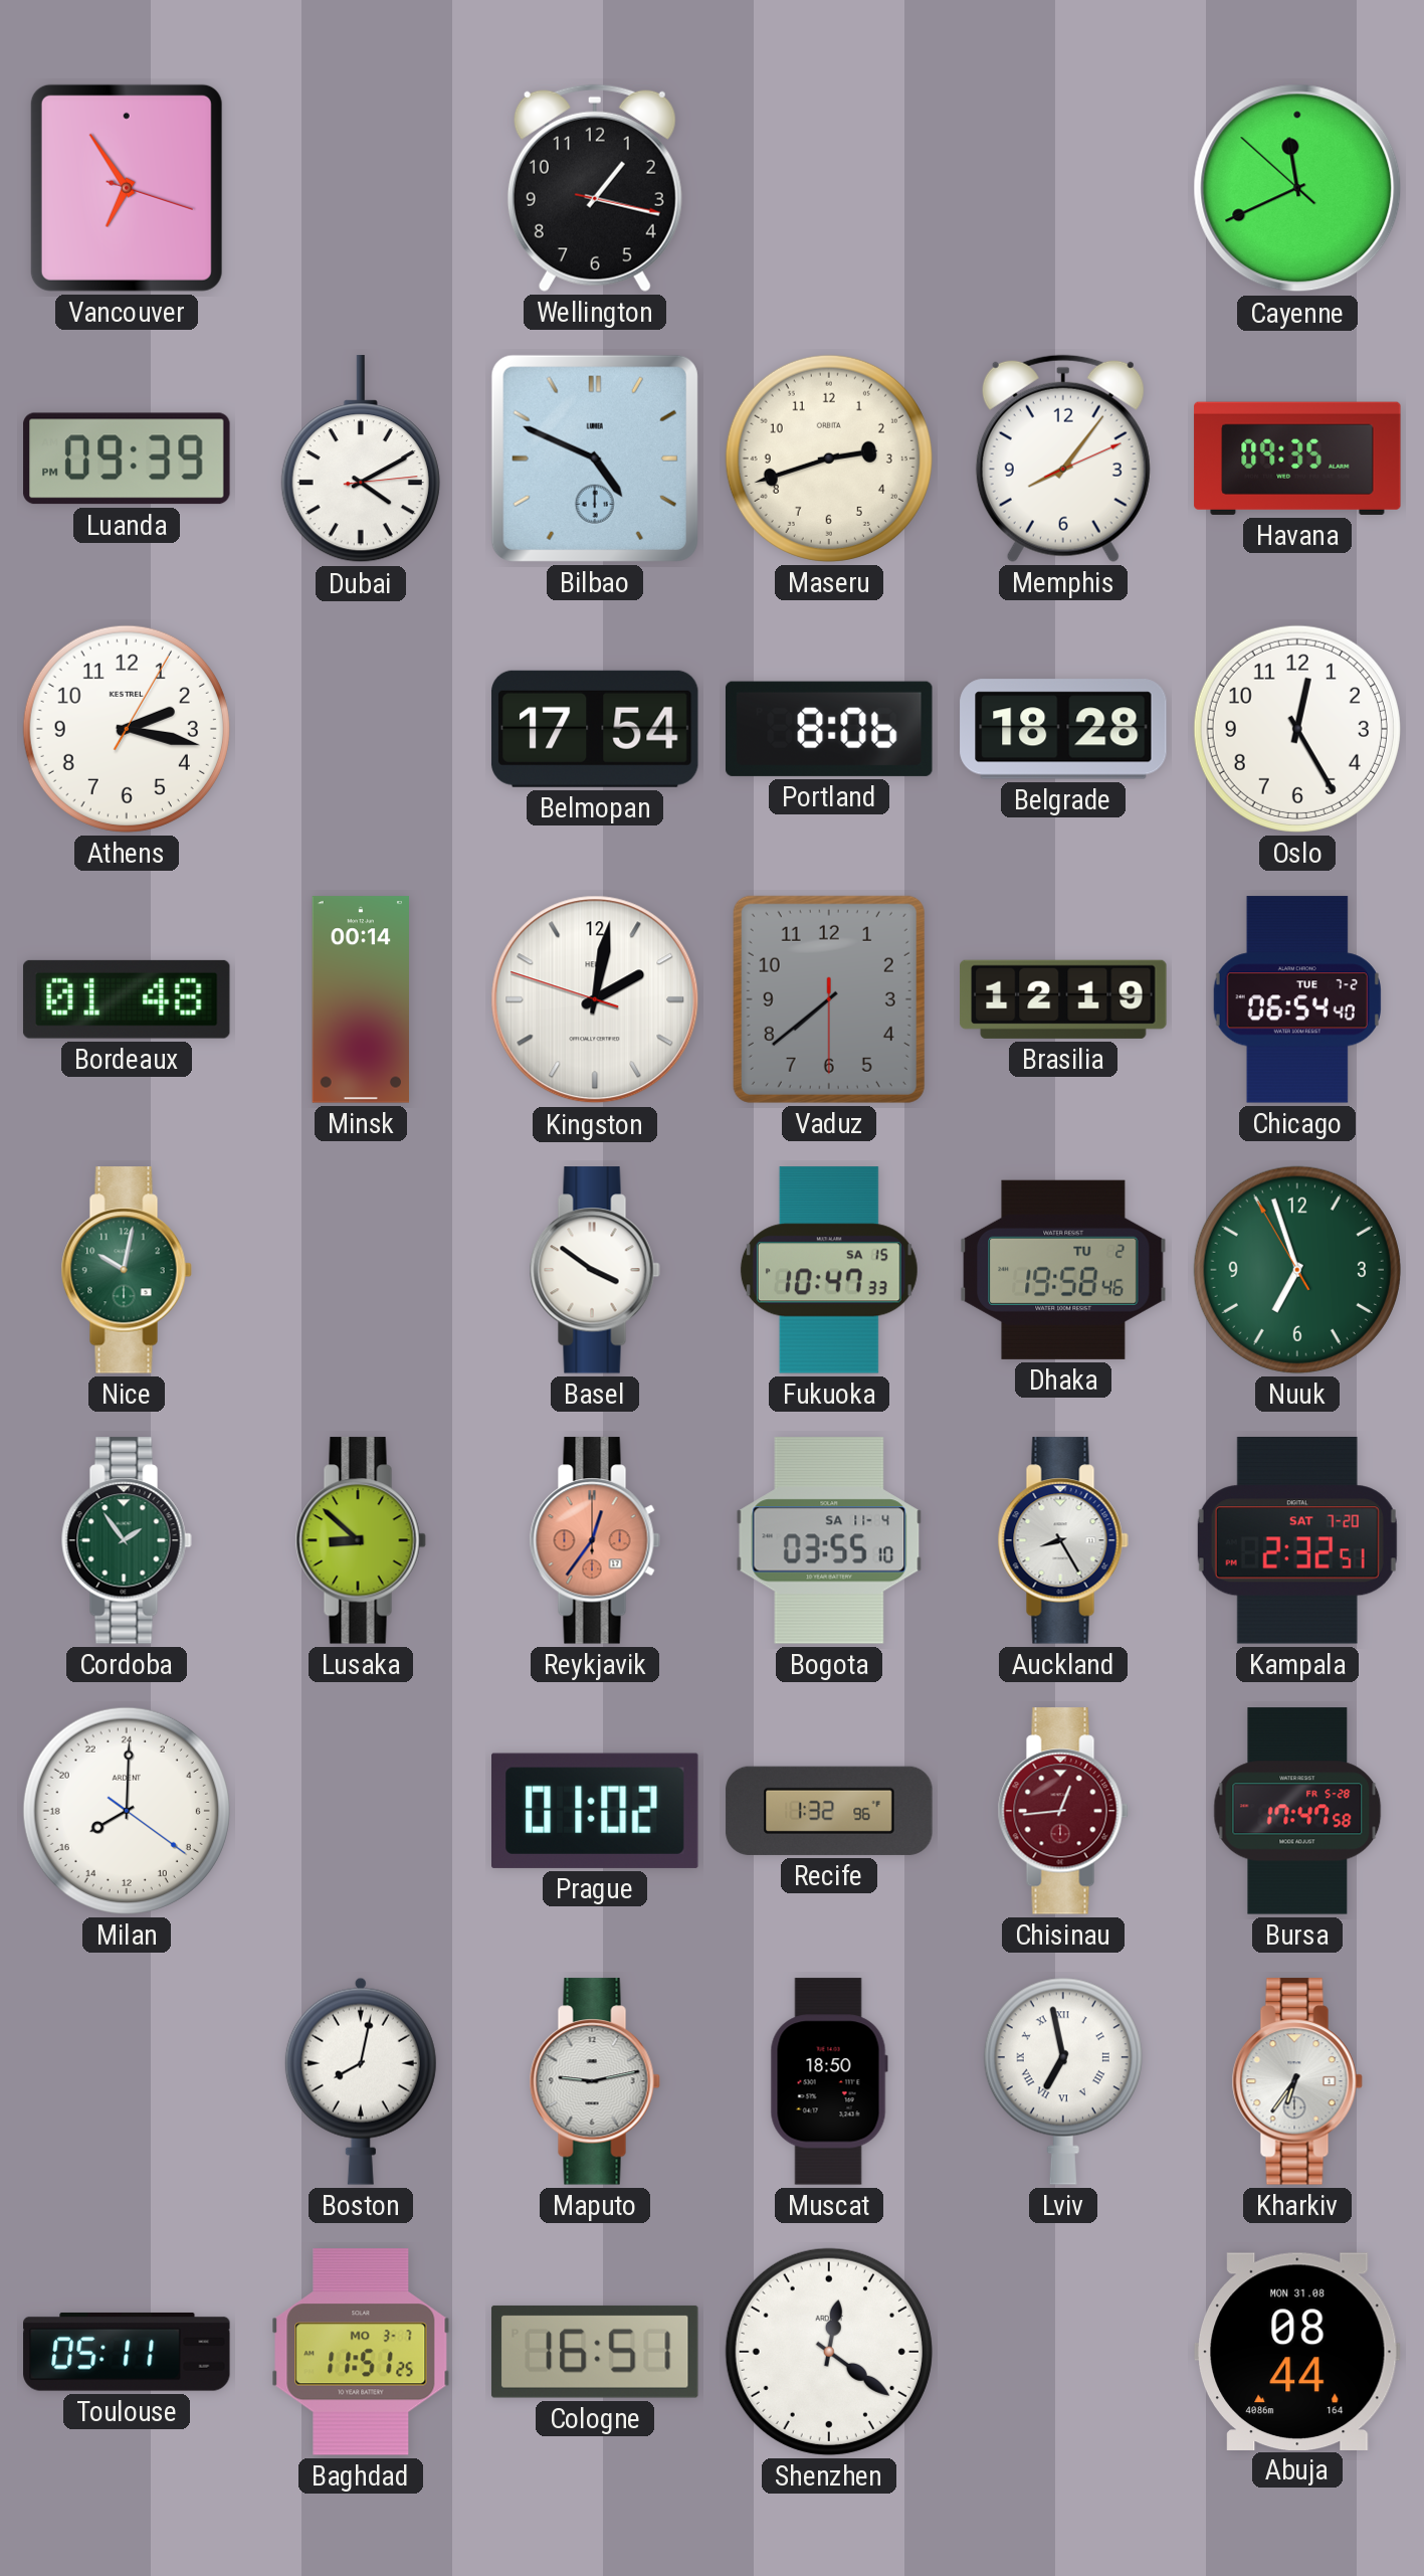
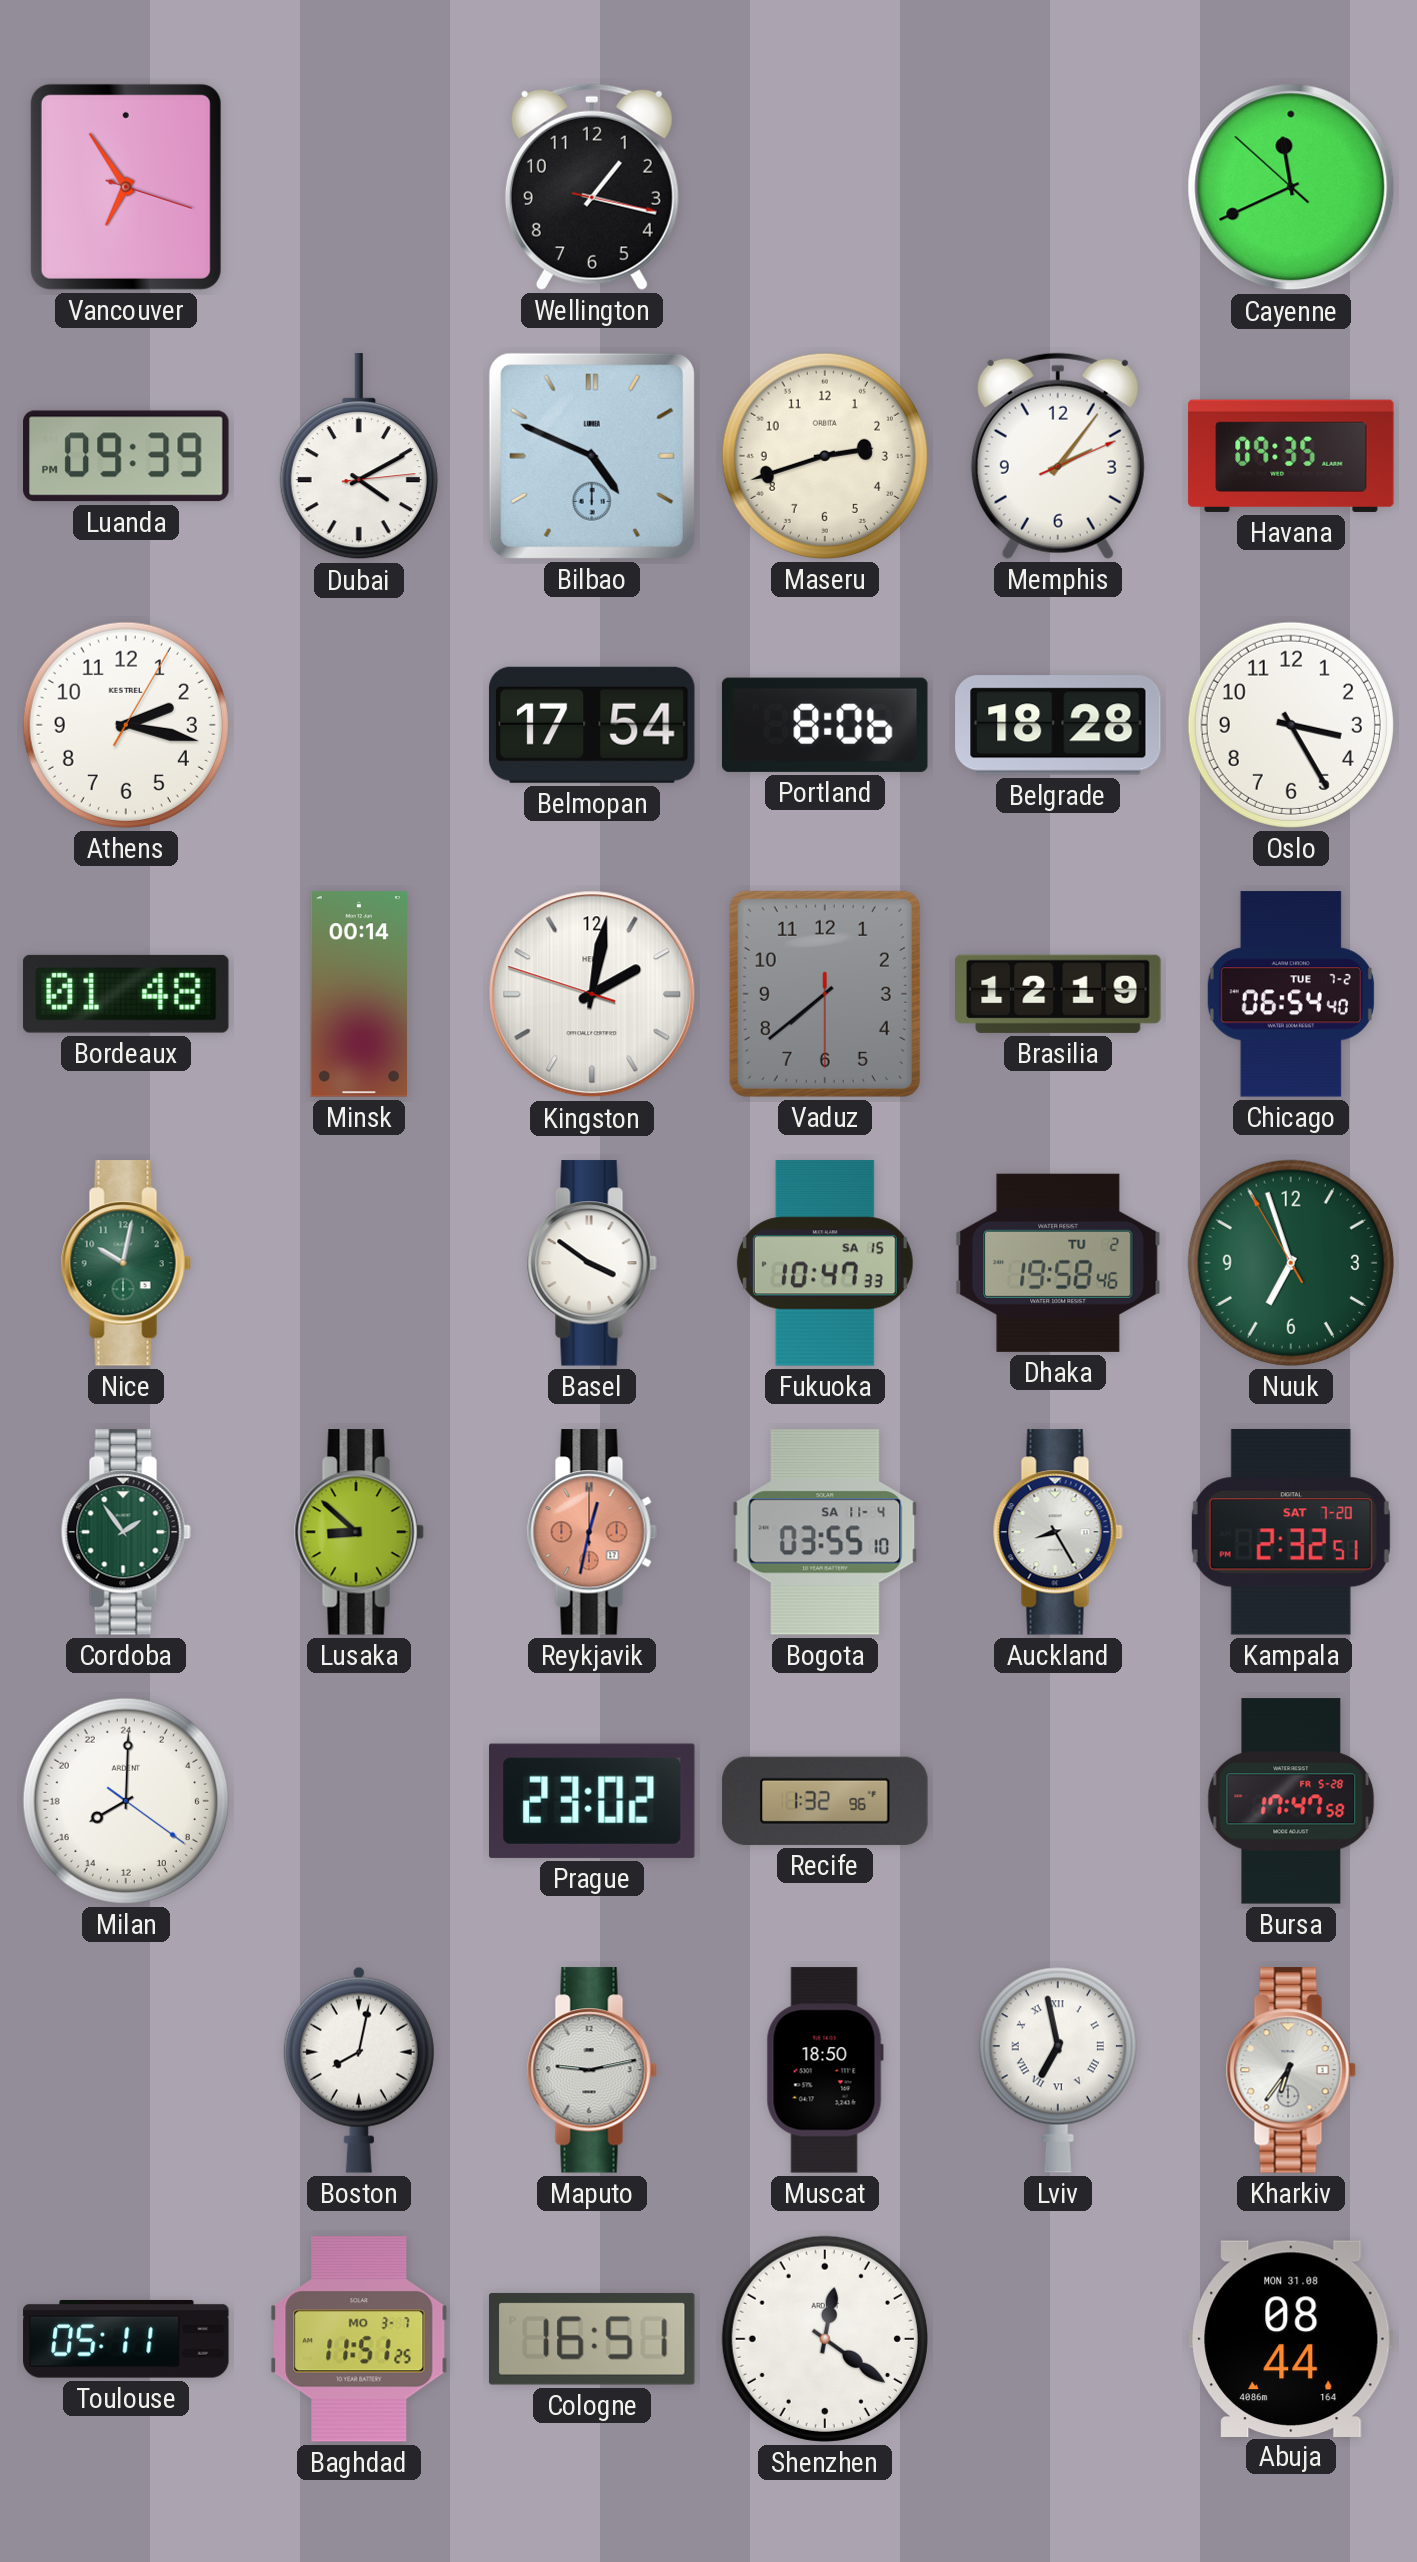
Memphis: 8:06 -> 2:06 (1058, 456)
Oslo: 12:25 -> 3:25 (1291, 725)
Reykjavik: 12:36 -> 12:32 (592, 1532)
Prague: 01:02 -> 23:02 (593, 1801)
Chisinau: 12:44 -> none (1063, 1811)
